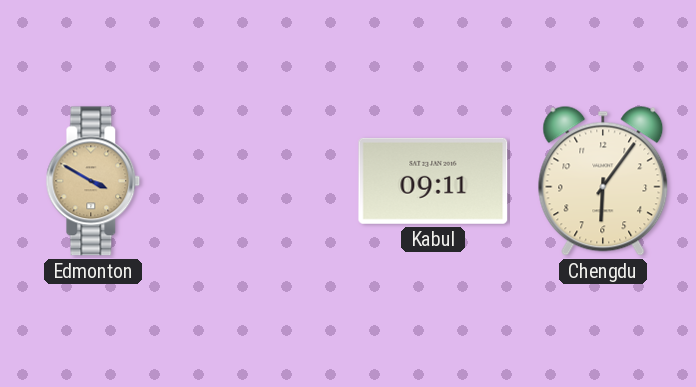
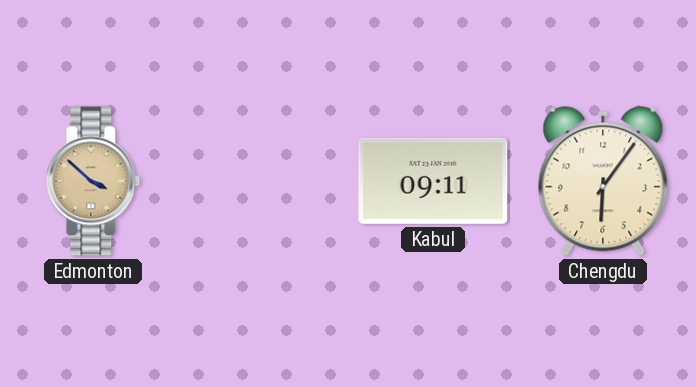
Edmonton: 3:50 -> 3:52 (93, 181)
